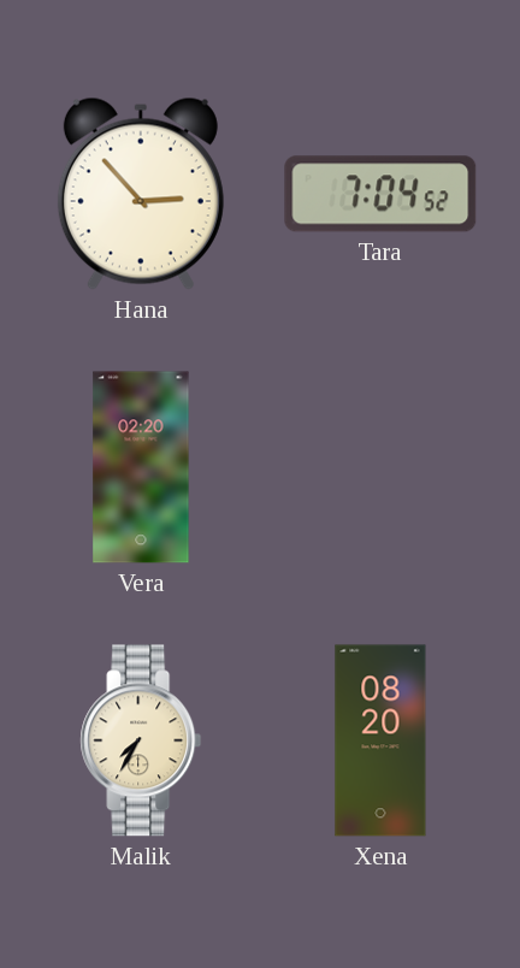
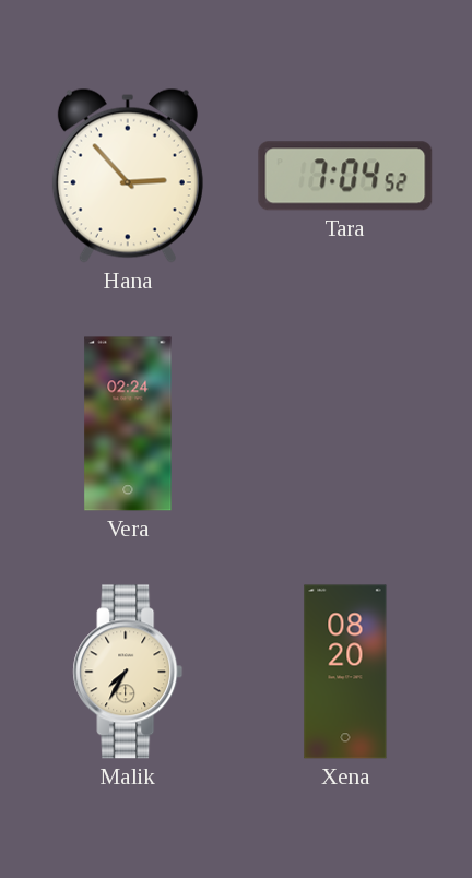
Vera: 02:20 -> 02:24 (128, 424)
